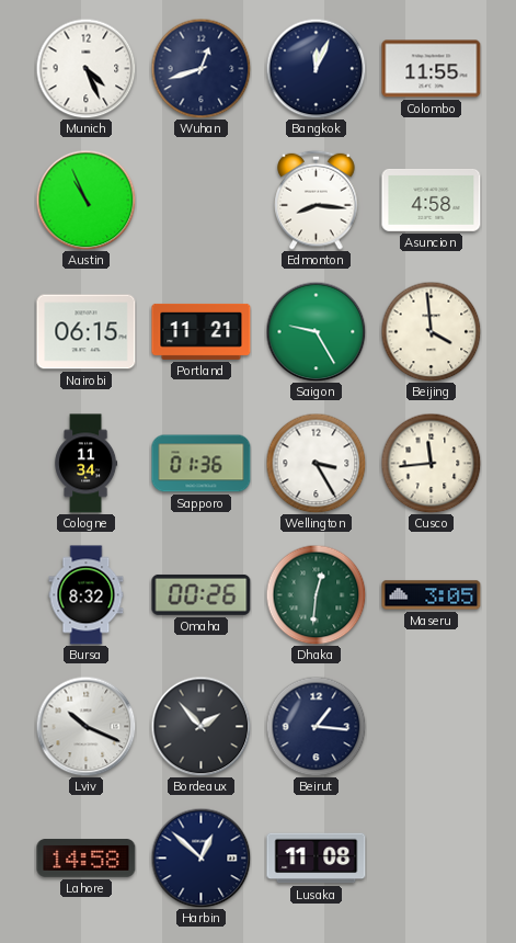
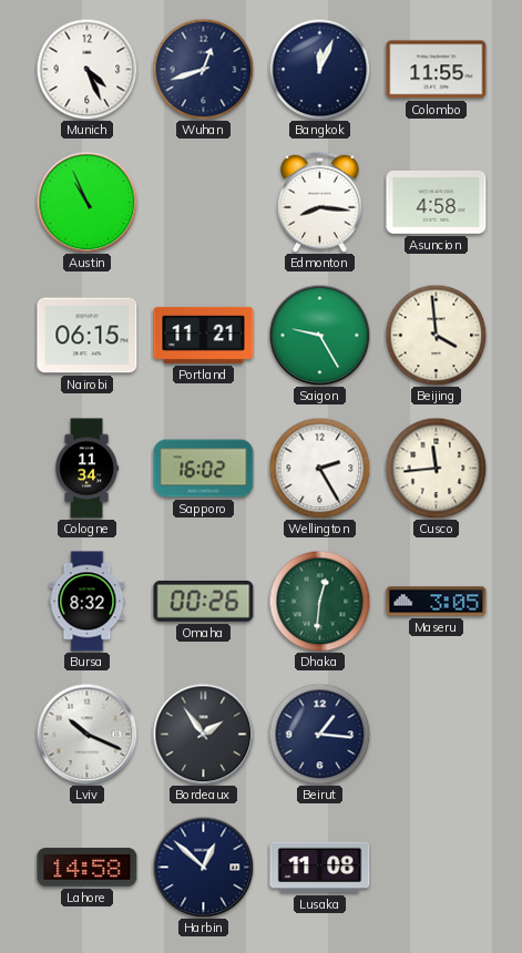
Sapporo: 01:36 -> 16:02 (204, 469)
Wellington: 3:25 -> 2:25 (319, 468)
Bordeaux: 1:53 -> 1:54 (203, 734)
